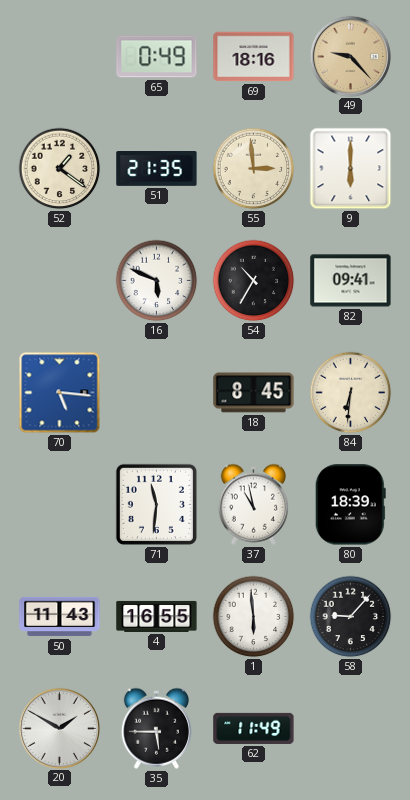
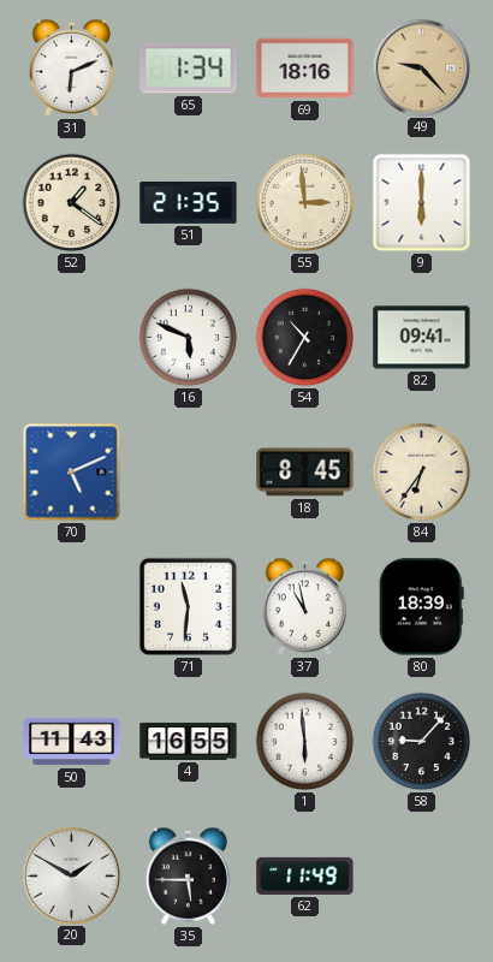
31: none -> 6:11 (71, 67)
65: 0:49 -> 1:34 (189, 69)
70: 5:16 -> 5:11 (72, 473)
84: 6:31 -> 6:36 (422, 473)
